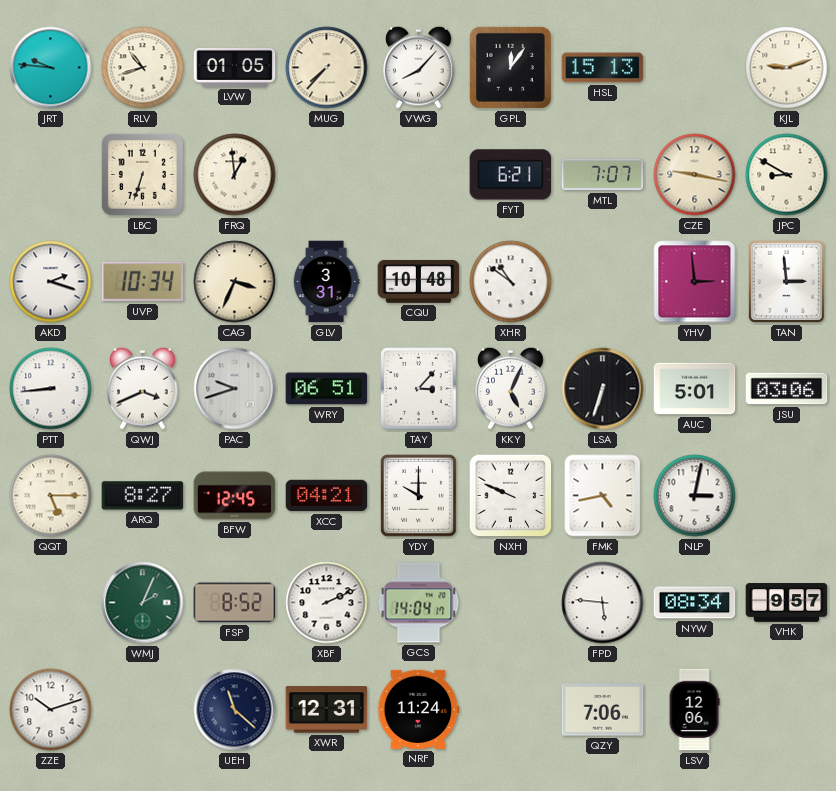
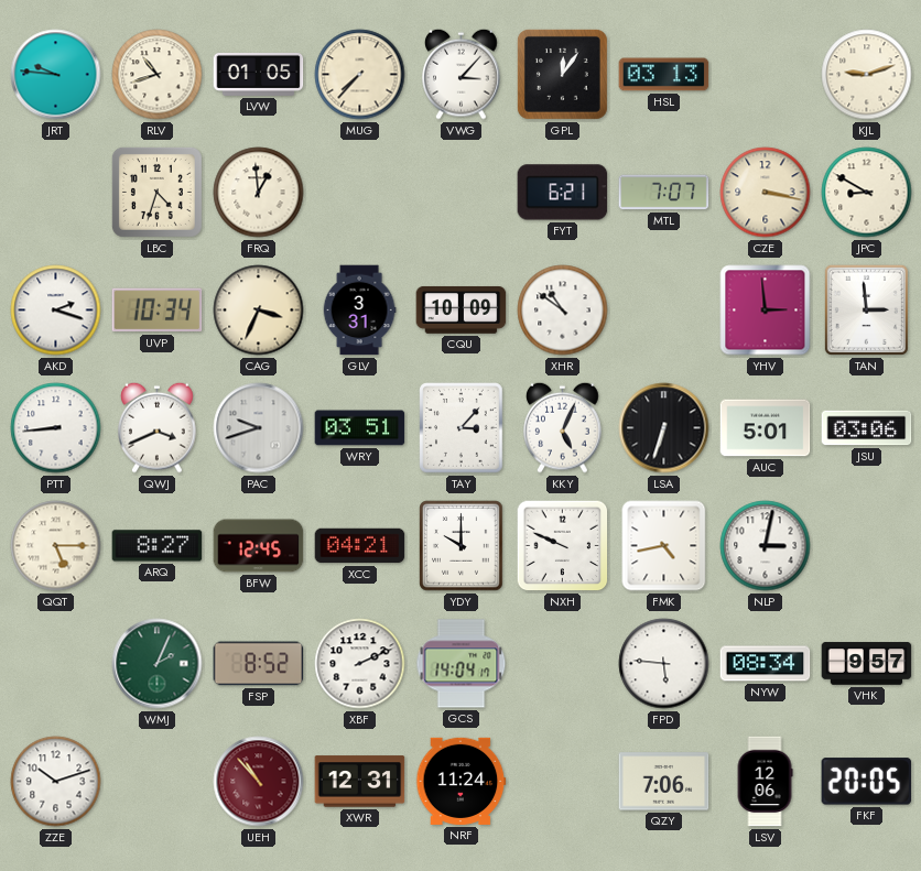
VWG: 8:07 -> 3:07 (462, 74)
HSL: 15:13 -> 03:13 (664, 75)
LBC: 6:33 -> 4:33 (156, 192)
CZE: 9:17 -> 3:17 (766, 193)
CQU: 10:48 -> 10:09 (462, 309)
WRY: 06:51 -> 03:51 (360, 428)
UEH: 11:22 -> 10:53 (259, 782)
UEH dial: navy -> burgundy (259, 782)
FKF: none -> 20:05 (867, 782)
